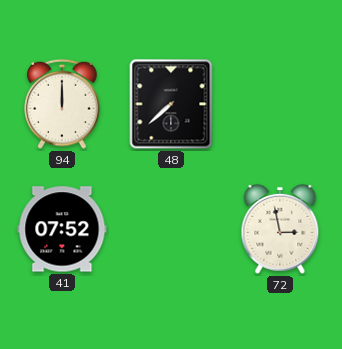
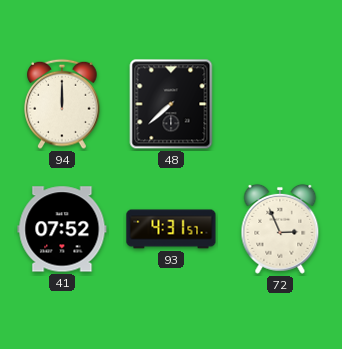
93: none -> 4:31 (171, 229)
72: 2:58 -> 2:56 (280, 229)
